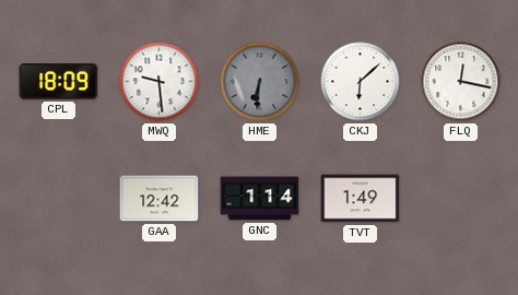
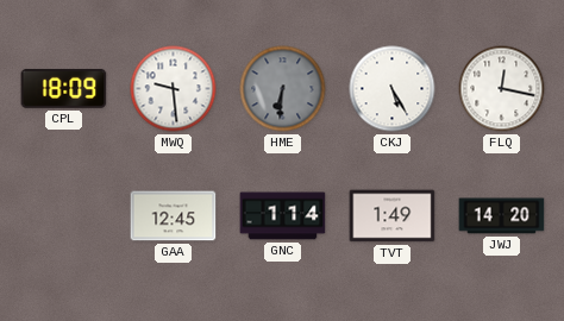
CKJ: 6:08 -> 5:25 (393, 89)
GAA: 12:42 -> 12:45 (174, 216)
JWJ: none -> 14:20 (502, 216)
